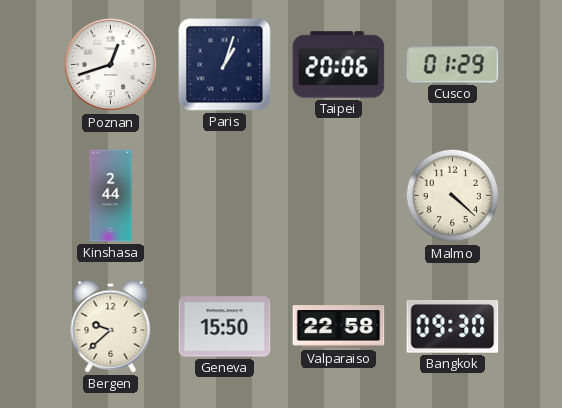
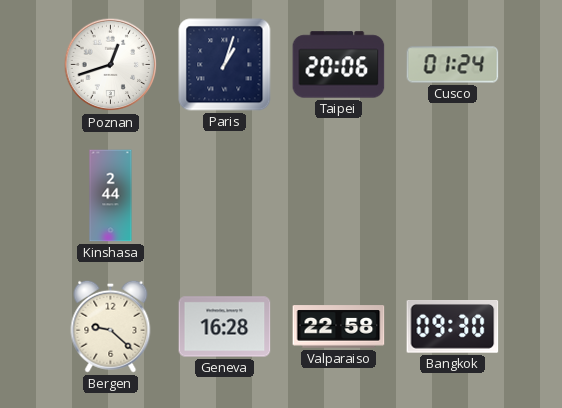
Cusco: 01:29 -> 01:24 (453, 65)
Malmo: 4:22 -> none (453, 196)
Bergen: 9:38 -> 9:22 (111, 326)
Geneva: 15:50 -> 16:28 (225, 327)
